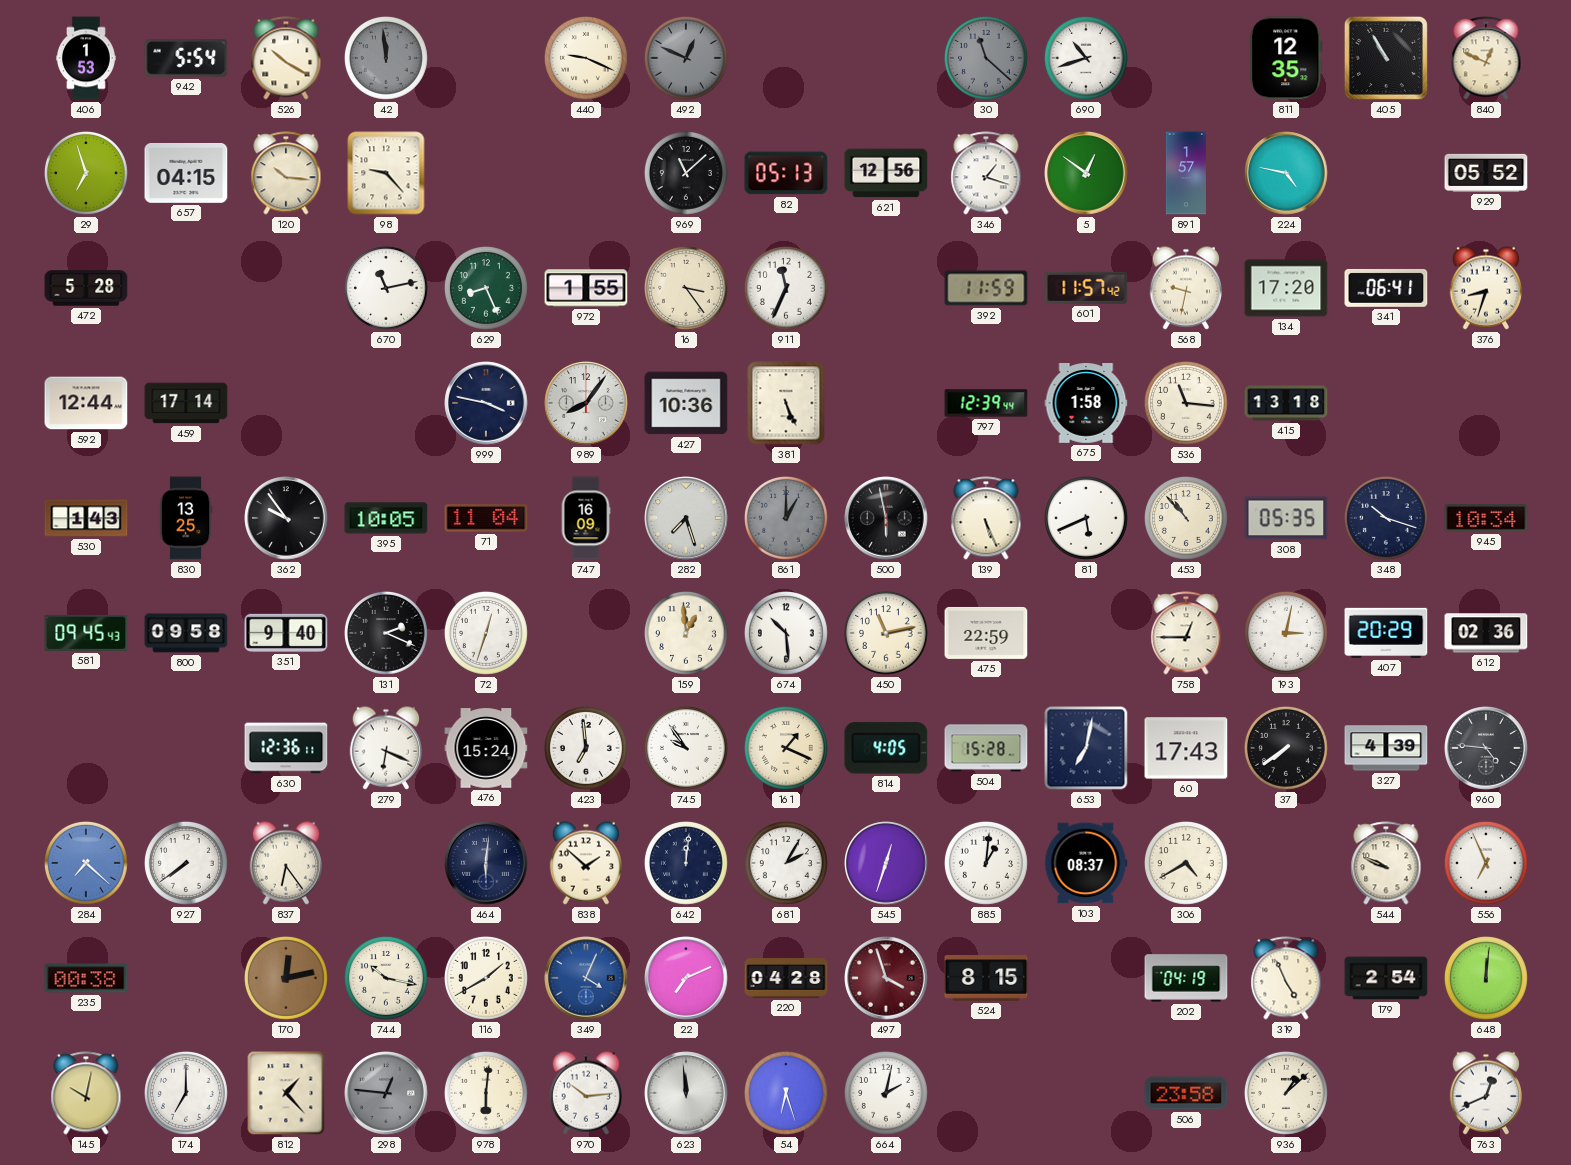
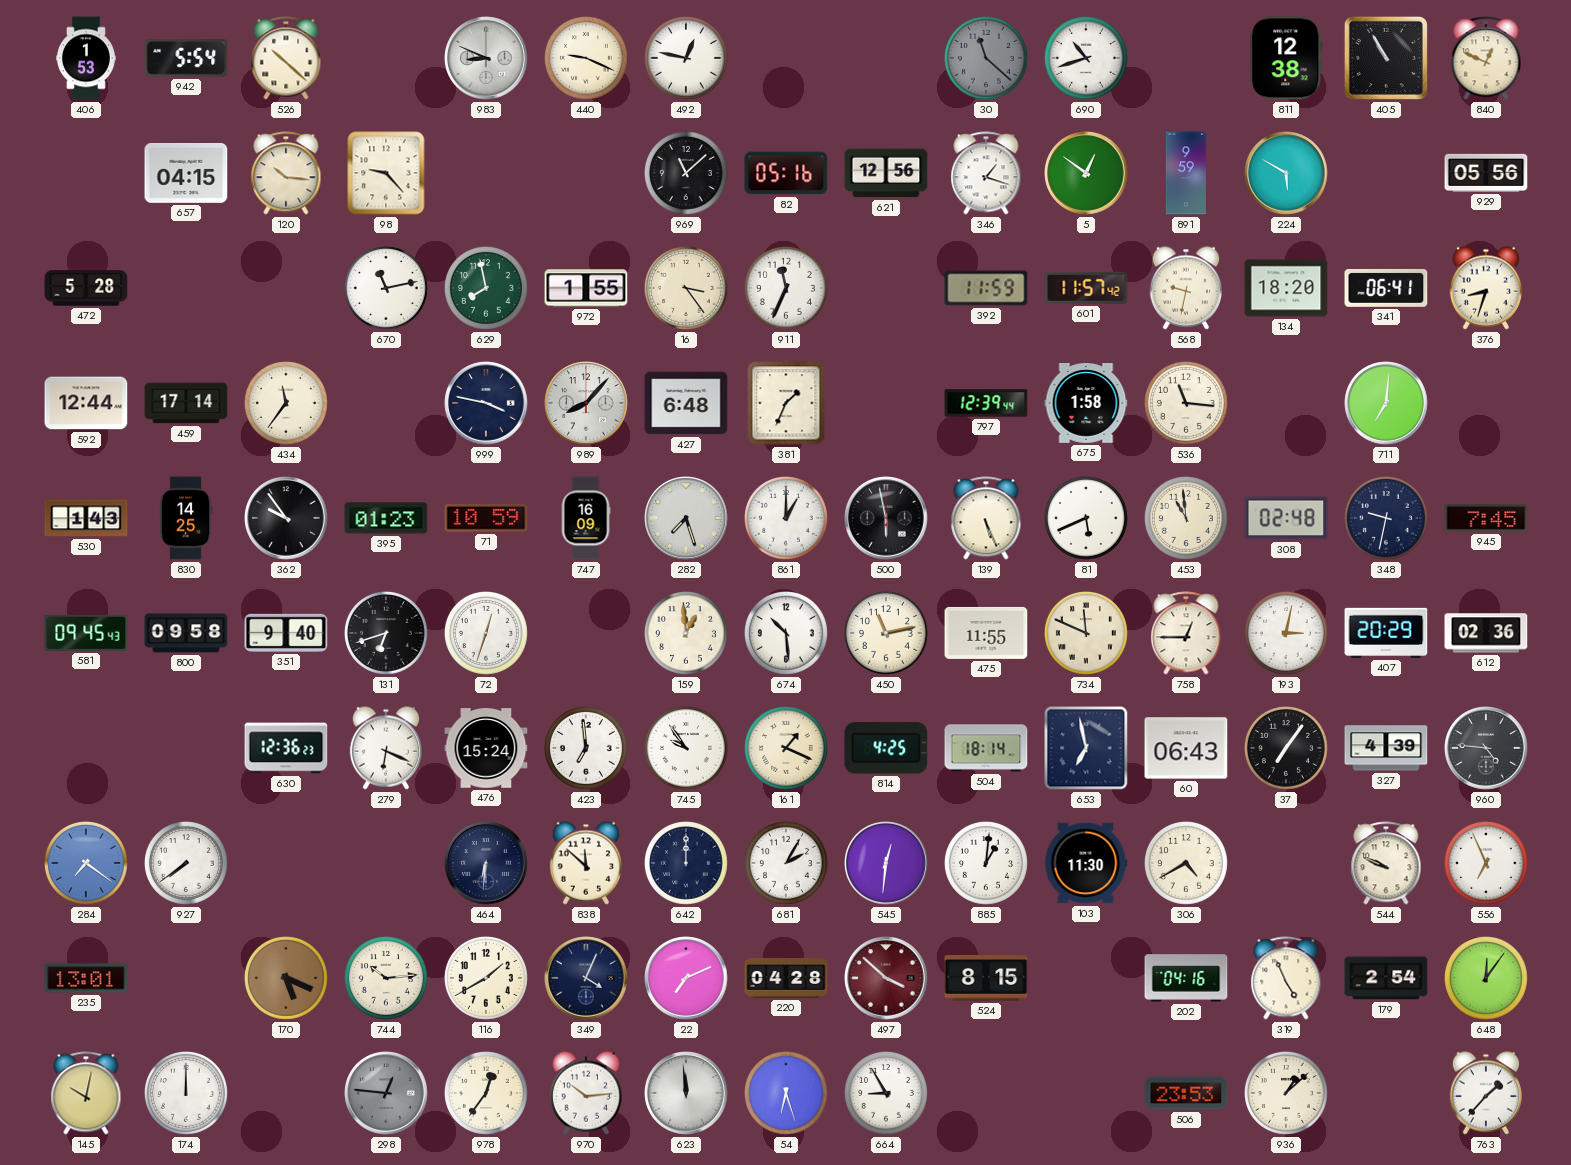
526: 10:20 -> 10:22 (286, 58)
42: 11:59 -> none (386, 58)
983: none -> 8:49 (486, 58)
492: 12:49 -> 12:47 (686, 58)
492 dial: grey -> white (686, 58)
811: 12:35 -> 12:38 (1286, 58)
29: 6:57 -> none (86, 173)
82: 05:13 -> 05:16 (786, 173)
891: 1:57 -> 9:59 (1186, 173)
224: 4:47 -> 5:50 (1286, 173)
929: 05:52 -> 05:56 (1486, 173)
629: 8:26 -> 7:58 (486, 288)
134: 17:20 -> 18:20 (1286, 288)
434: none -> 11:36 (286, 403)
989: 8:06 -> 8:07 (586, 403)
427: 10:36 -> 6:48 (686, 403)
381: 5:26 -> 1:34 (786, 403)
415: 13:18 -> none (1286, 403)
711: none -> 7:01 (1386, 403)
830: 13:25 -> 14:25 (186, 518)
395: 10:05 -> 01:23 (386, 518)
71: 11:04 -> 10:59 (486, 518)
861 dial: grey -> white (786, 518)
453: 10:53 -> 10:59 (1186, 518)
308: 05:35 -> 02:48 (1286, 518)
348: 10:18 -> 9:32 (1386, 518)
945: 10:34 -> 7:45 (1486, 518)
131: 2:19 -> 6:42 (386, 633)
475: 22:59 -> 11:55 (986, 633)
734: none -> 11:49 (1086, 633)
630: 12:36:11 -> 12:36:23 (286, 748)
814: 4:05 -> 4:25 (886, 748)
504: 15:28 -> 18:14 (986, 748)
653: 7:02 -> 6:58 (1086, 748)
60: 17:43 -> 06:43 (1186, 748)
37: 7:39 -> 7:06 (1286, 748)
284: 7:22 -> 7:21 (86, 863)
837: 6:24 -> none (285, 863)
464: 6:01 -> 6:31 (486, 863)
838: 1:52 -> 11:52 (585, 863)
642: 12:01 -> 12:00 (686, 863)
545: 12:33 -> 12:31 (886, 863)
103: 08:37 -> 11:30 (1086, 863)
235: 00:38 -> 13:01 (86, 978)
170: 12:13 -> 5:19 (286, 978)
744: 10:17 -> 10:14 (386, 978)
349 dial: blue -> navy (586, 978)
497: 3:57 -> 3:52 (886, 978)
202: 04:19 -> 04:16 (1186, 978)
648: 12:01 -> 12:06 (1486, 978)
174: 7:00 -> 12:00 (186, 1093)
812: 1:23 -> none (286, 1093)
978: 6:01 -> 12:36 (486, 1093)
664: 2:02 -> 8:55 (886, 1093)
506: 23:58 -> 23:53 (1186, 1093)
763: 12:41 -> 1:37 (1485, 1093)
